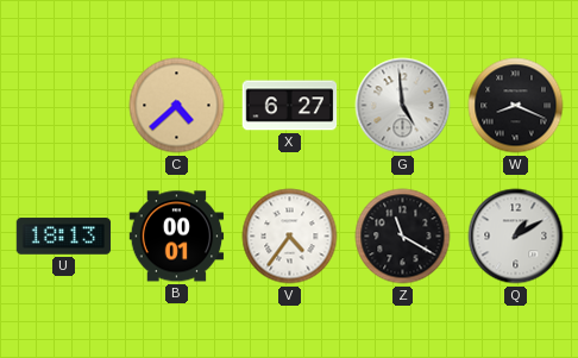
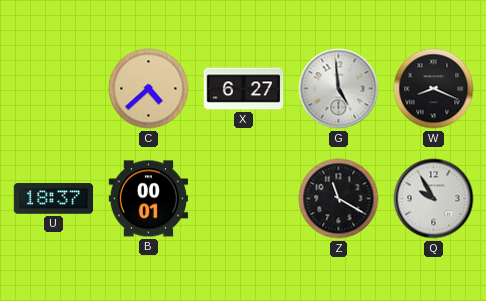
U: 18:13 -> 18:37 (54, 199)
V: 4:36 -> none (290, 237)
Q: 1:10 -> 9:55 (434, 199)
